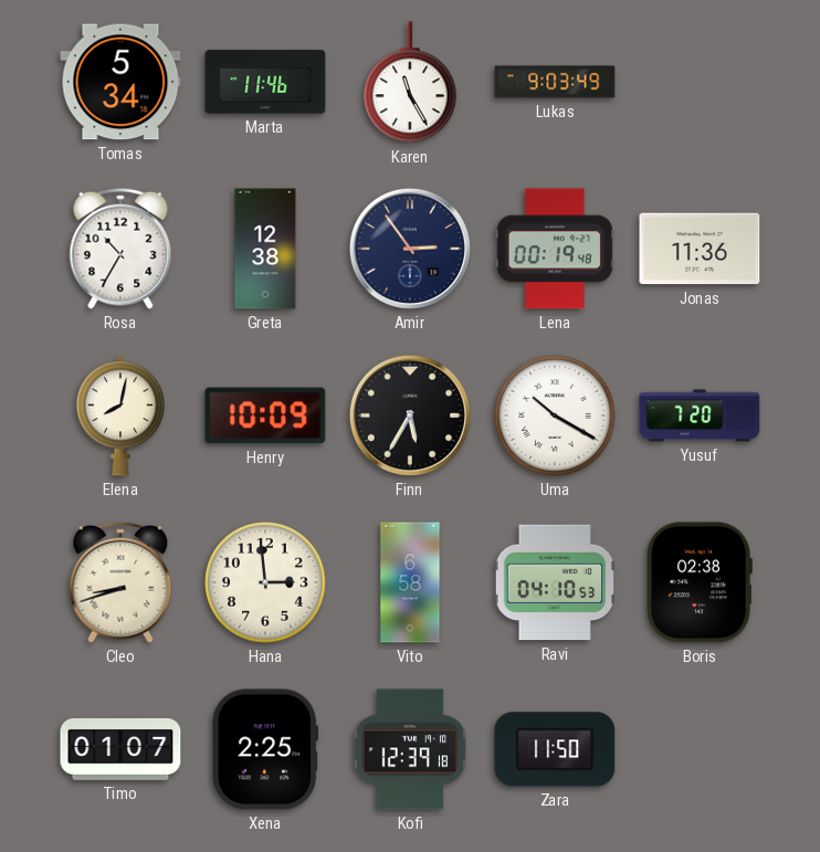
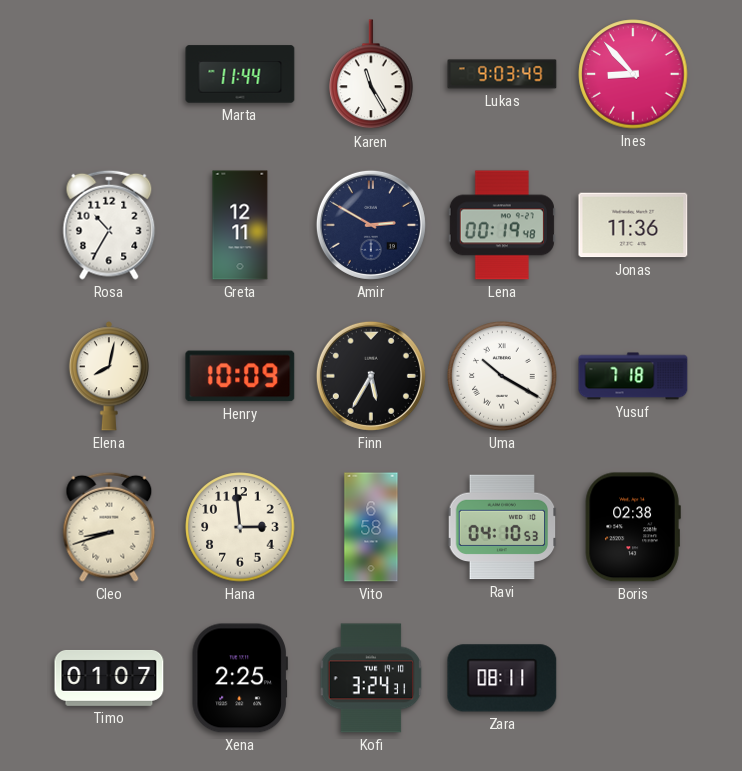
Tomas: 5:34 -> none (120, 82)
Marta: 11:46 -> 11:44 (240, 74)
Ines: none -> 8:53 (633, 74)
Greta: 12:38 -> 12:11 (240, 225)
Amir: 2:54 -> 2:50 (371, 225)
Yusuf: 7:20 -> 7:18 (633, 376)
Kofi: 12:39 -> 3:24 (371, 678)
Zara: 11:50 -> 08:11 (502, 678)
